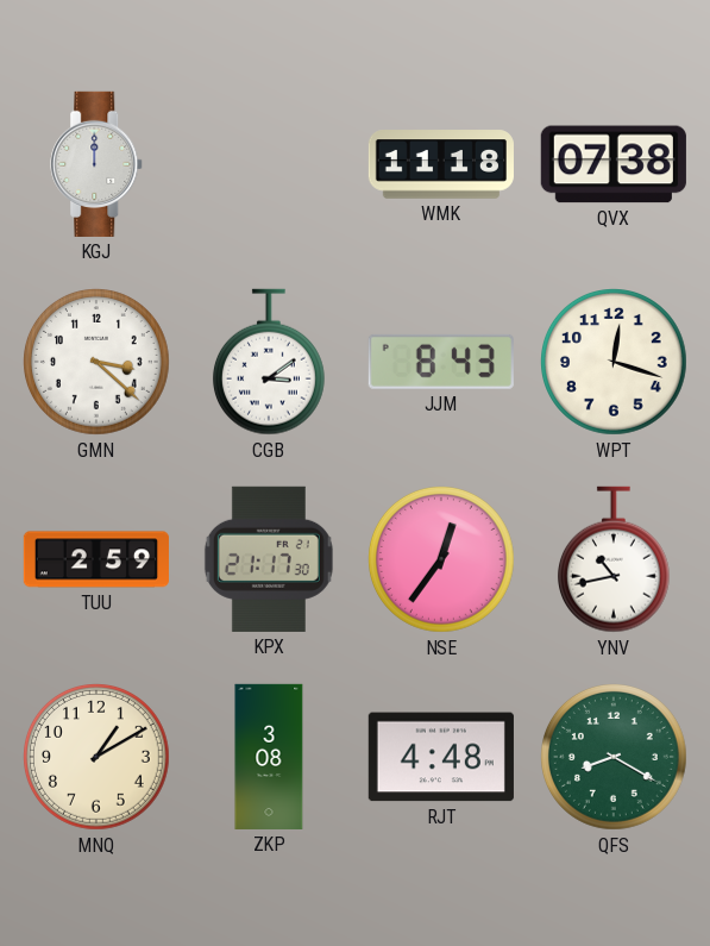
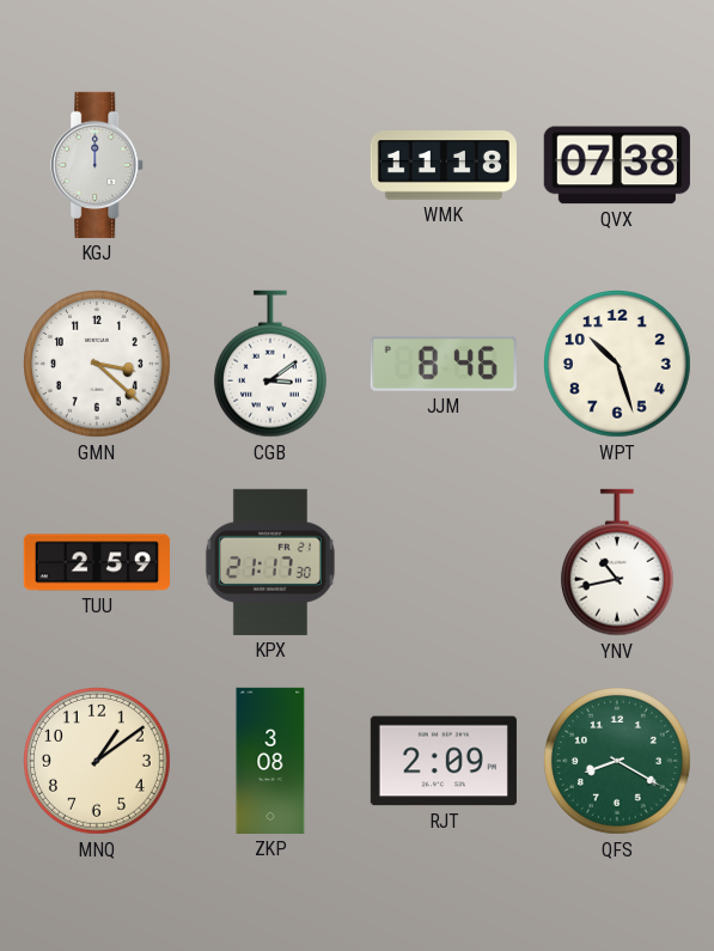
JJM: 8:43 -> 8:46 (444, 364)
WPT: 12:18 -> 10:27 (618, 365)
NSE: 12:36 -> none (442, 560)
MNQ: 1:10 -> 1:09 (98, 762)
RJT: 4:48 -> 2:09 (444, 761)
